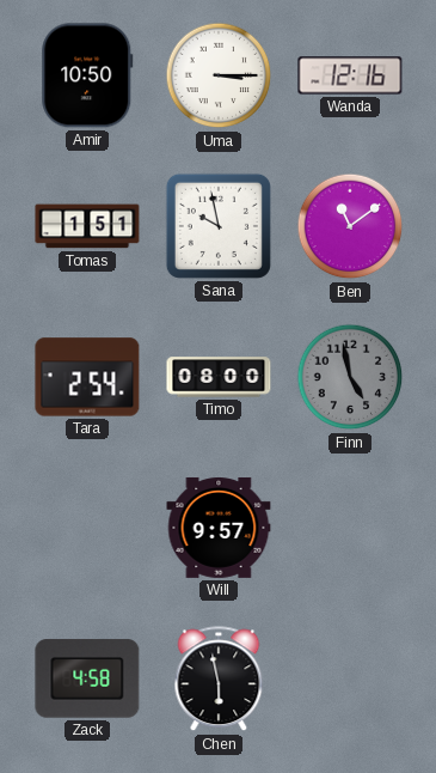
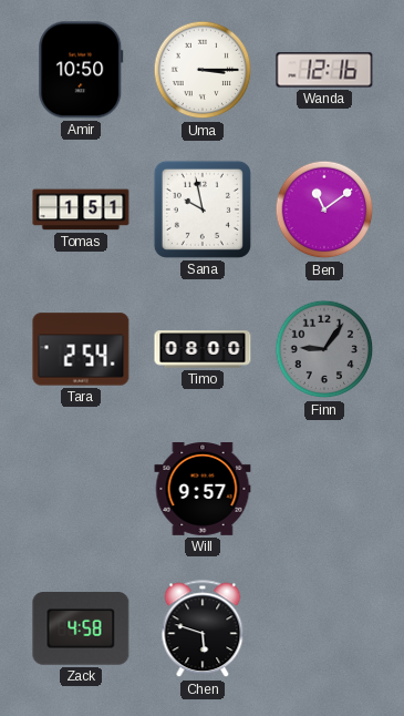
Finn: 4:58 -> 9:06 (324, 349)
Chen: 5:58 -> 5:48 (203, 630)
